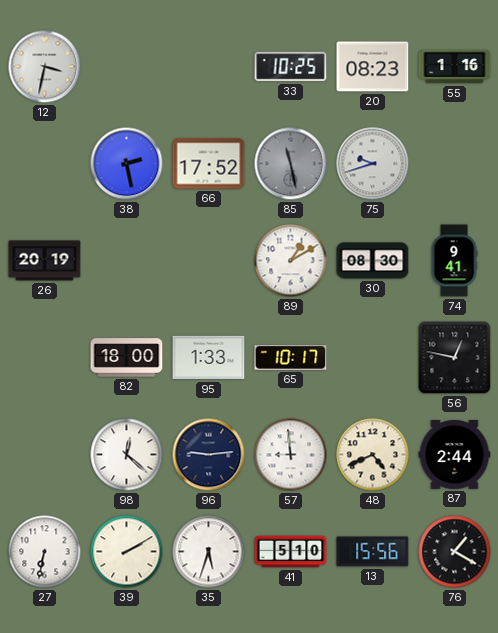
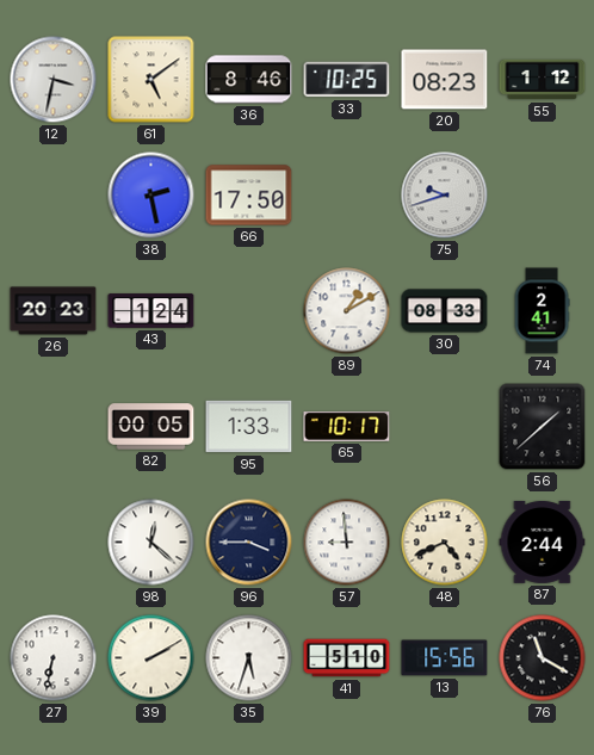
61: none -> 5:09 (151, 80)
36: none -> 8:46 (249, 80)
55: 1:16 -> 1:12 (543, 80)
66: 17:52 -> 17:50 (249, 196)
85: 11:28 -> none (291, 164)
26: 20:19 -> 20:23 (54, 311)
43: none -> 1:24 (151, 311)
30: 08:30 -> 08:33 (445, 311)
74: 9:41 -> 2:41 (542, 311)
82: 18:00 -> 00:05 (151, 427)
56: 12:47 -> 1:38 (543, 427)
96: 9:14 -> 3:45 (249, 543)
76: 1:20 -> 11:20 (543, 658)
